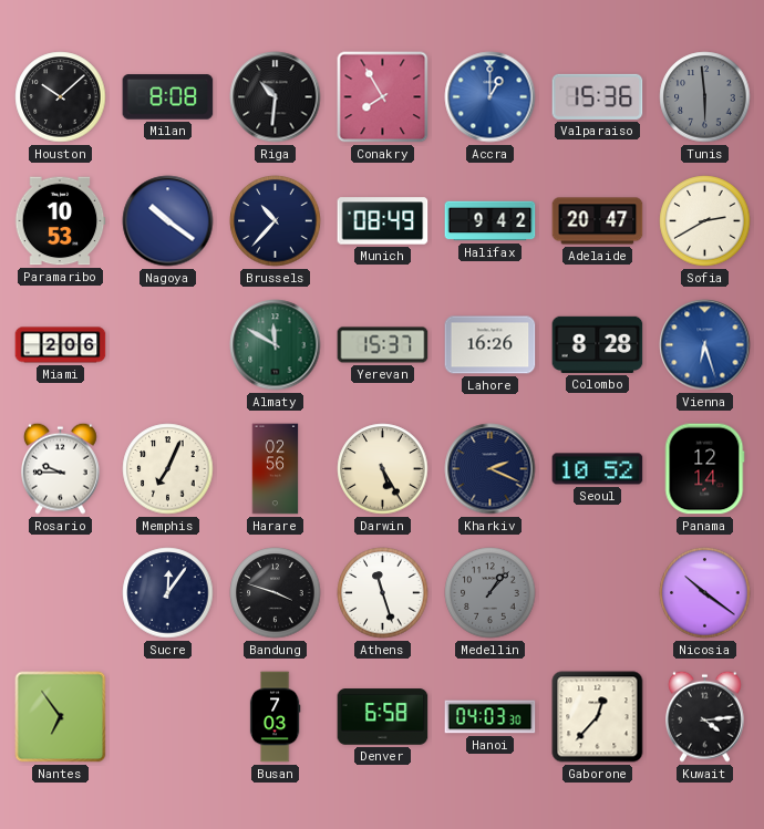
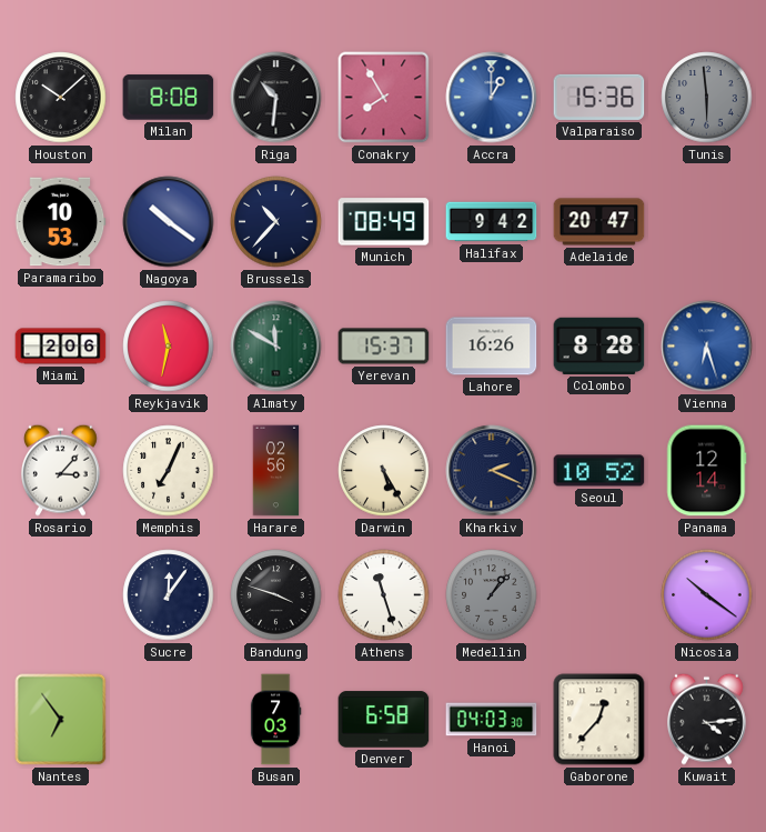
Sofia: 2:40 -> none (705, 221)
Reykjavik: none -> 11:32 (169, 347)
Rosario: 9:45 -> 3:07 (61, 470)
